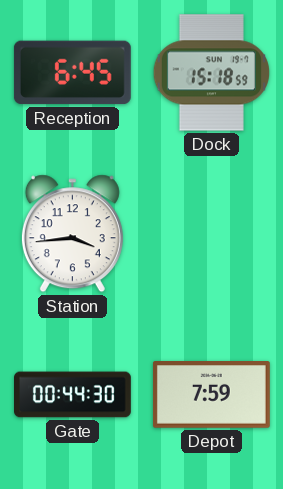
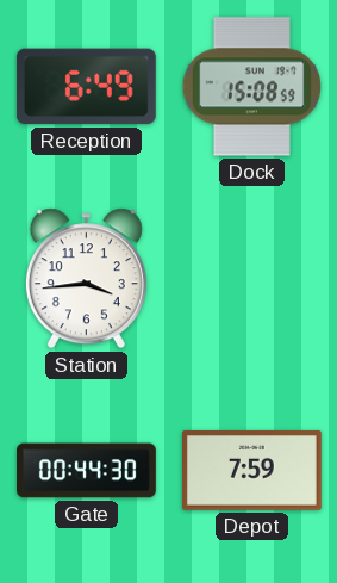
Reception: 6:45 -> 6:49 (86, 87)
Dock: 15:18 -> 15:08 (251, 87)
